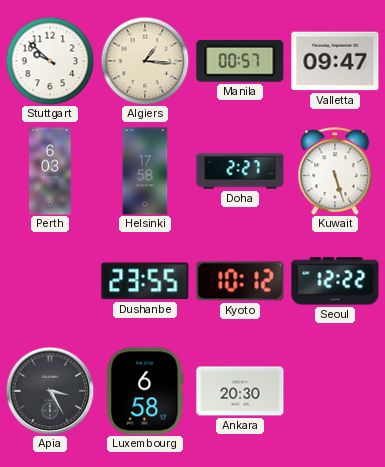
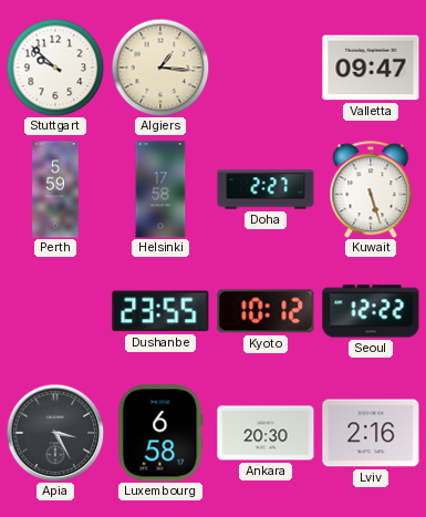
Manila: 00:57 -> none (240, 61)
Perth: 6:03 -> 5:59 (55, 189)
Lviv: none -> 2:16 (371, 433)
